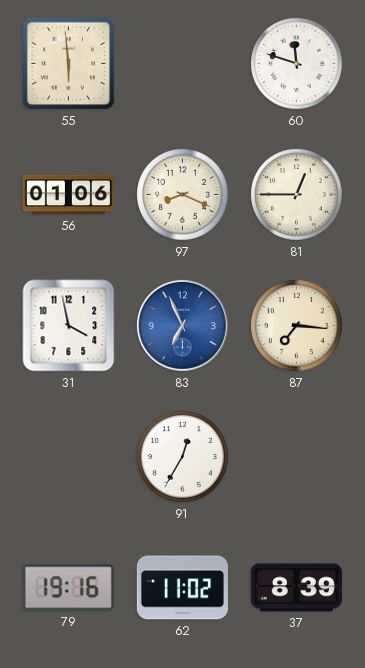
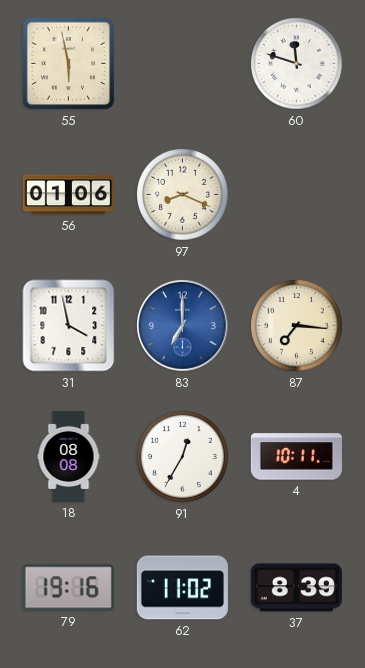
55: 5:59 -> 5:58 (69, 64)
81: 12:45 -> none (297, 195)
83: 6:56 -> 7:00 (183, 326)
18: none -> 08:08 (69, 456)
4: none -> 10:11 (296, 457)
